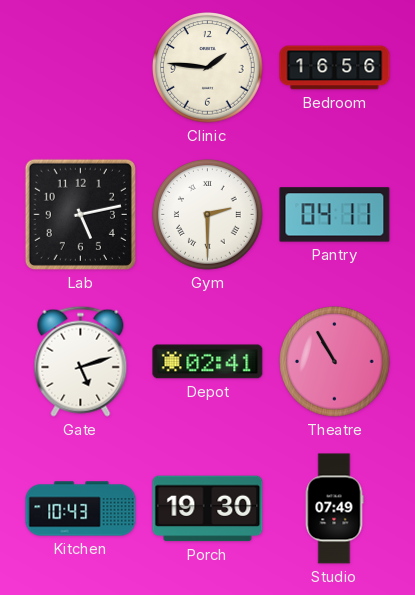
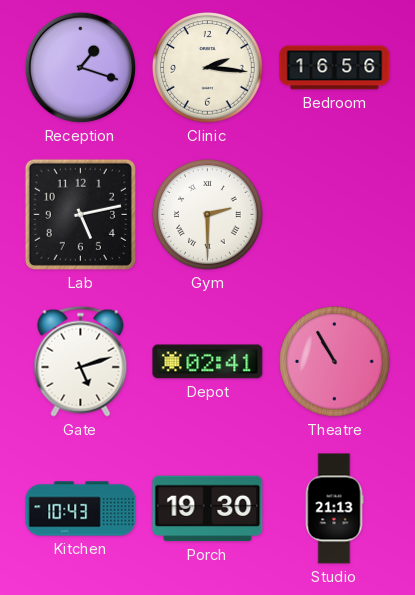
Reception: none -> 1:18 (80, 67)
Clinic: 1:46 -> 2:16 (208, 68)
Pantry: 04:11 -> none (335, 215)
Studio: 07:49 -> 21:13 (334, 509)
